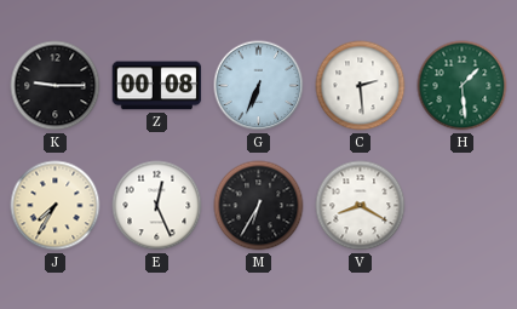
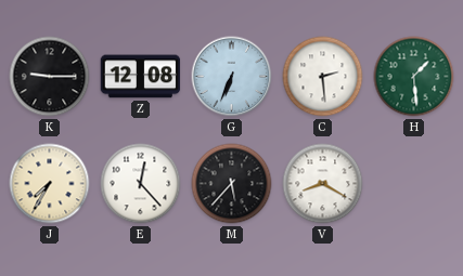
Z: 00:08 -> 12:08 (141, 77)
E: 12:26 -> 12:23 (141, 184)
M: 6:35 -> 5:37 (232, 184)
